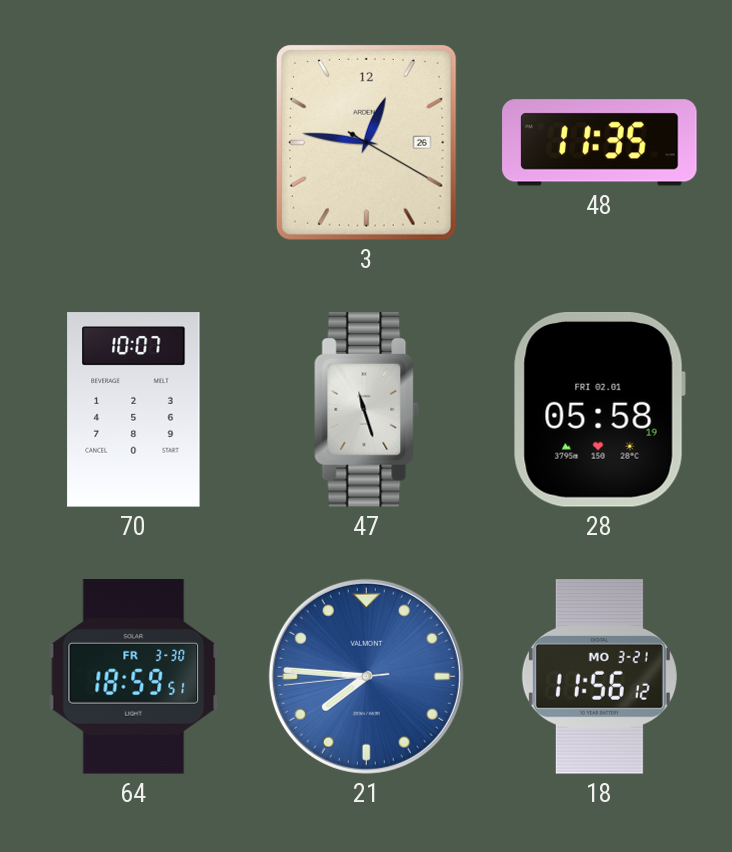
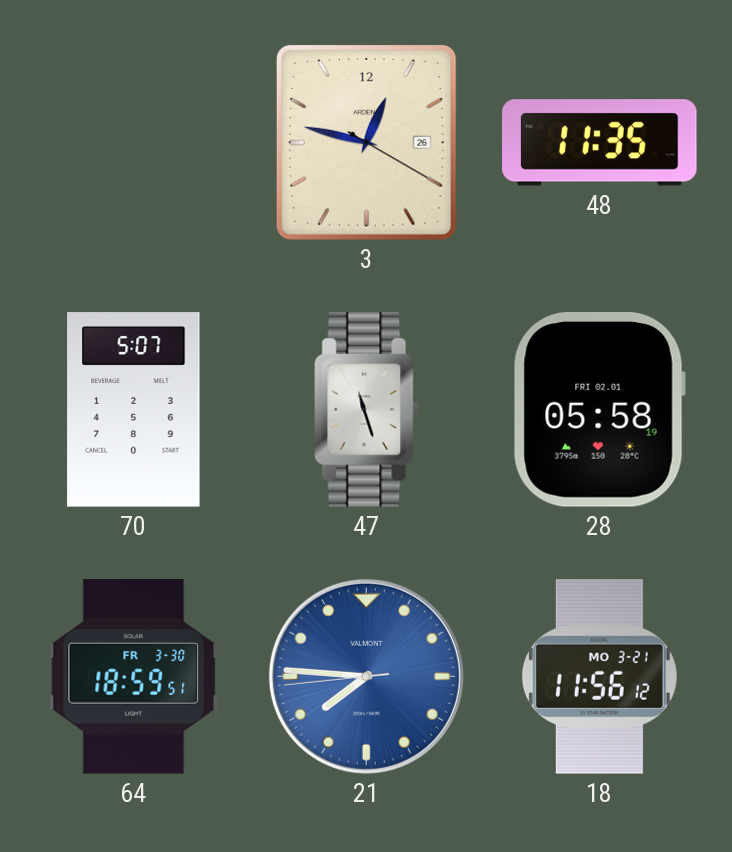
3: 12:46 -> 12:47 (366, 142)
70: 10:07 -> 5:07 (134, 410)
